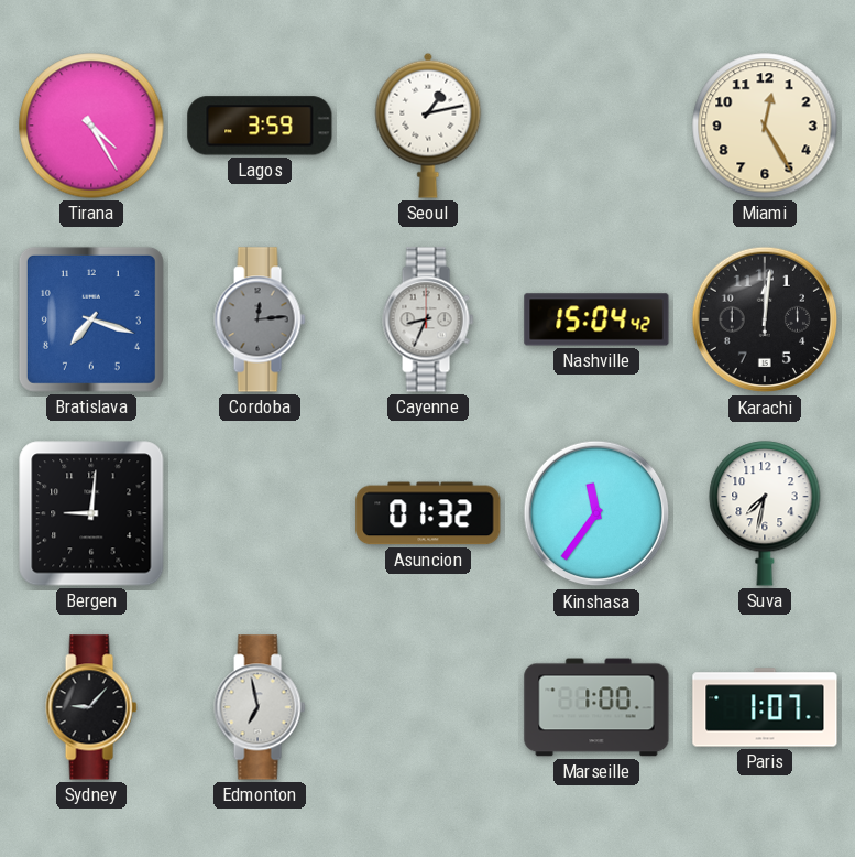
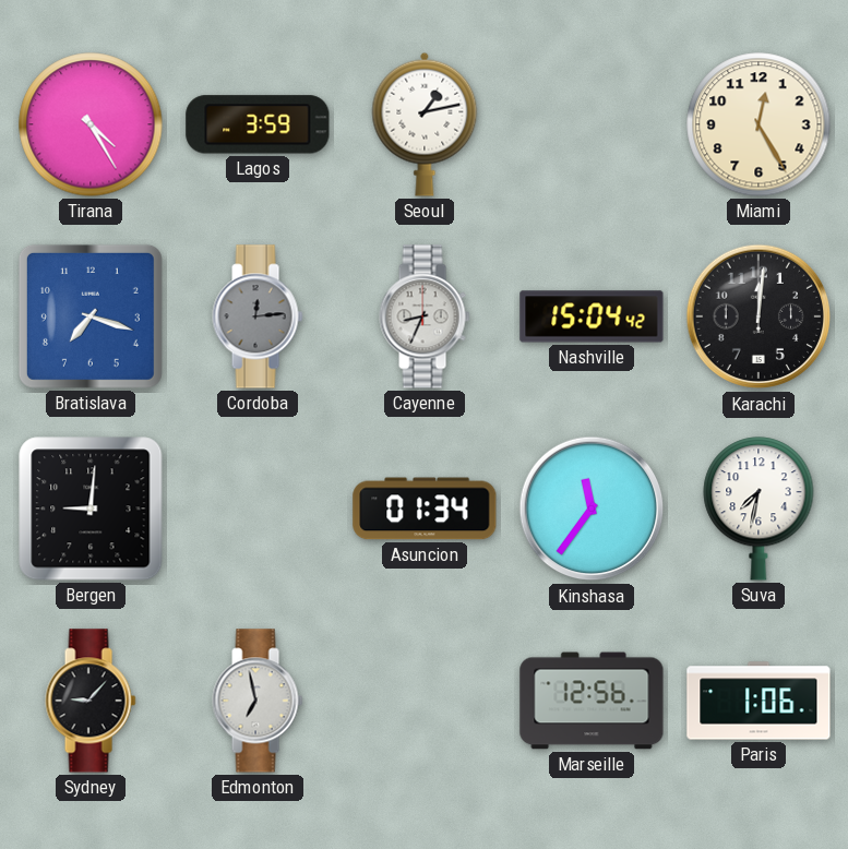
Asuncion: 01:32 -> 01:34 (425, 509)
Marseille: 1:00 -> 12:56 (592, 701)
Paris: 1:07 -> 1:06 (759, 701)
